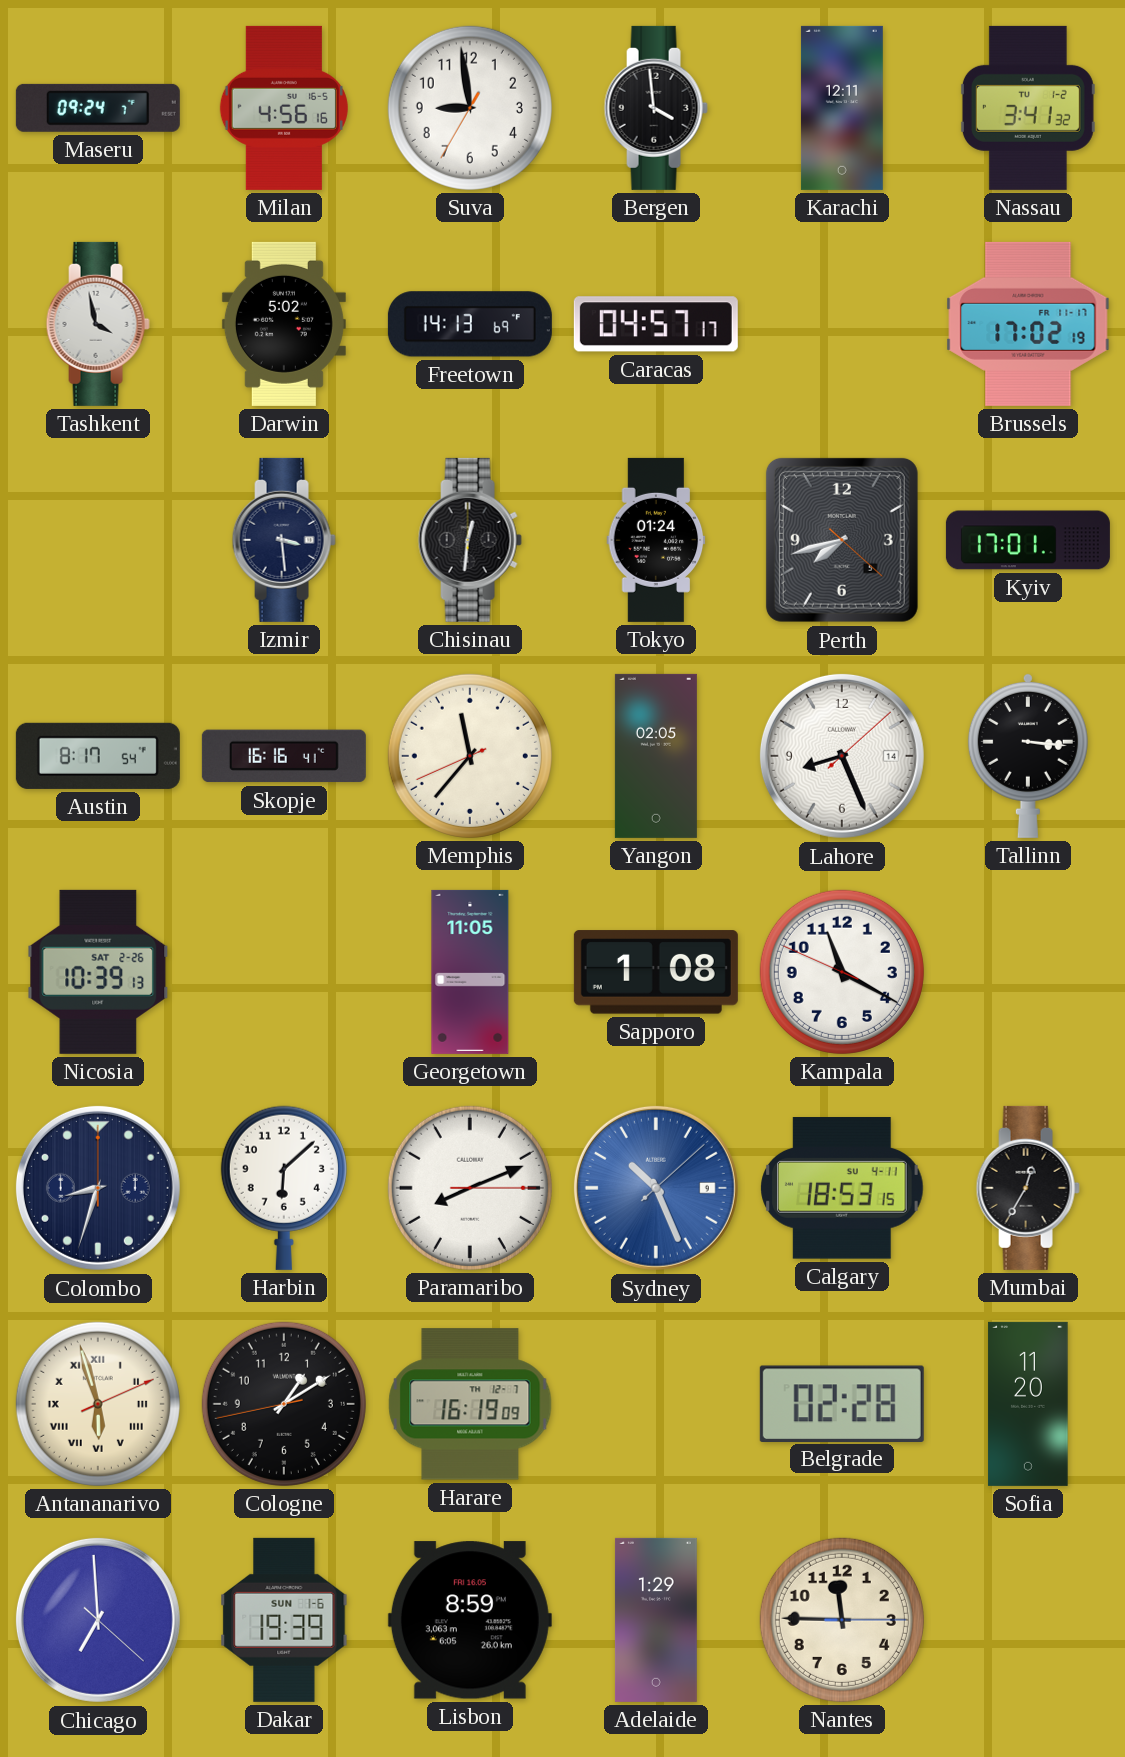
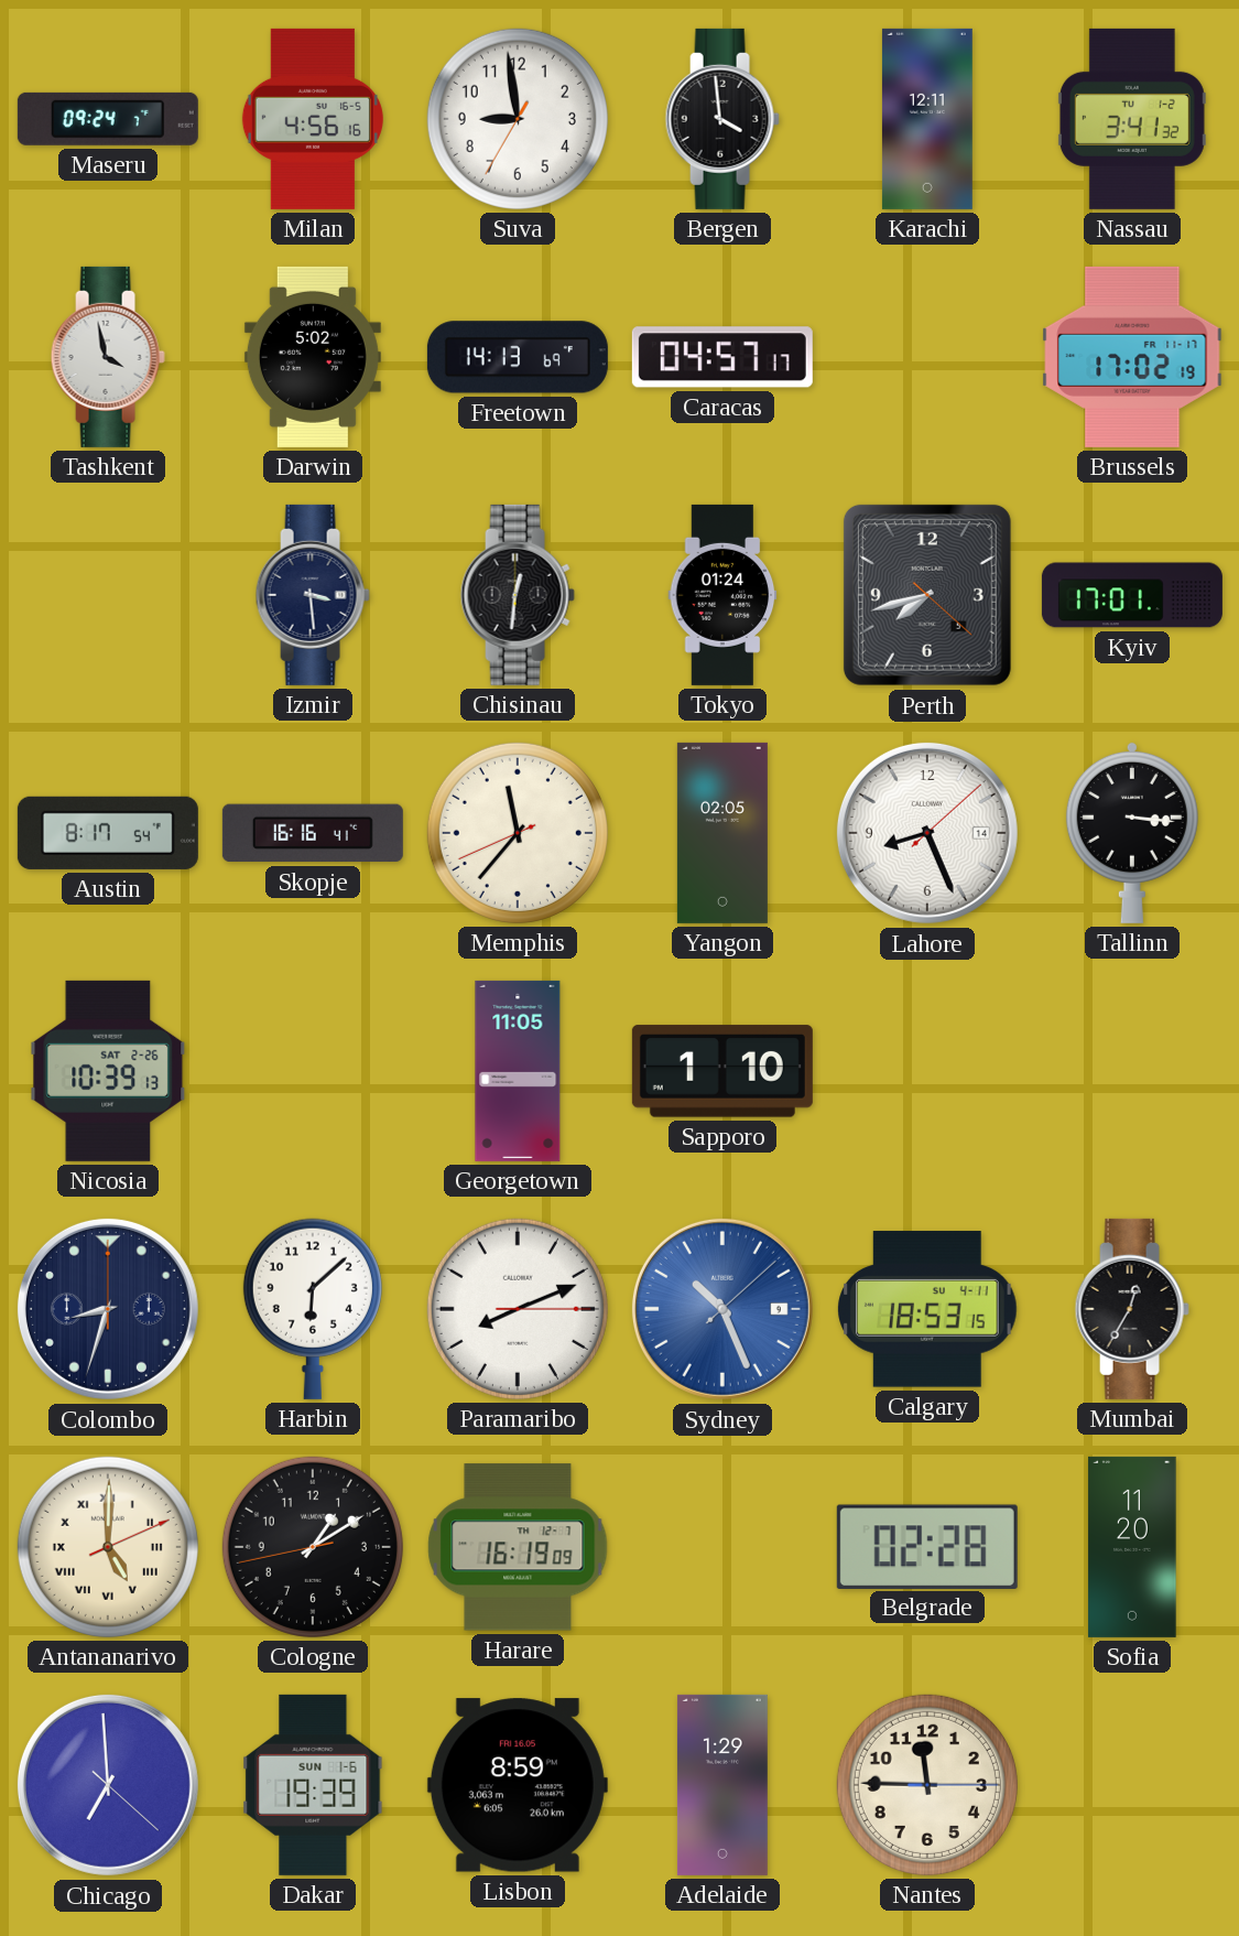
Sapporo: 1:08 -> 1:10 (722, 1071)
Kampala: 11:19 -> none (842, 972)
Antananarivo: 5:57 -> 5:00 (108, 1547)
